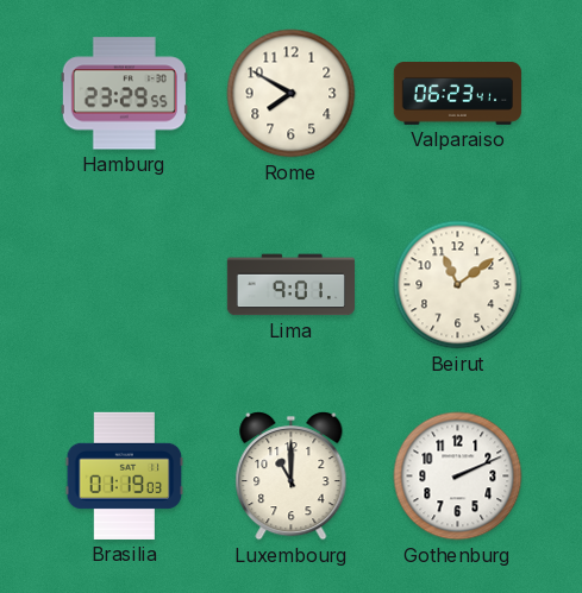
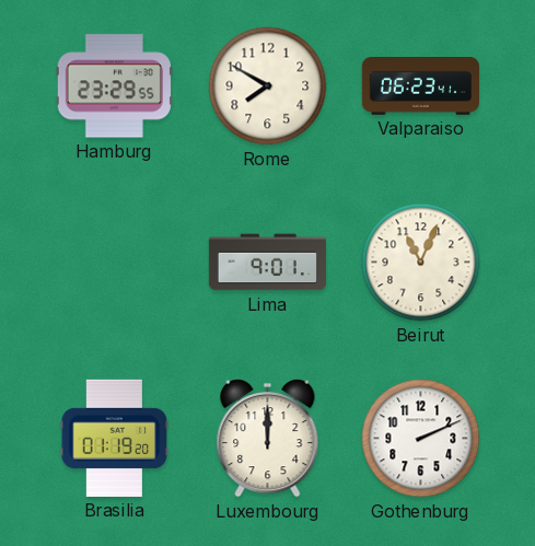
Beirut: 11:09 -> 11:04 (421, 263)
Brasilia: 01:19:03 -> 01:19:20 (115, 438)
Luxembourg: 11:00 -> 12:00 (268, 439)
